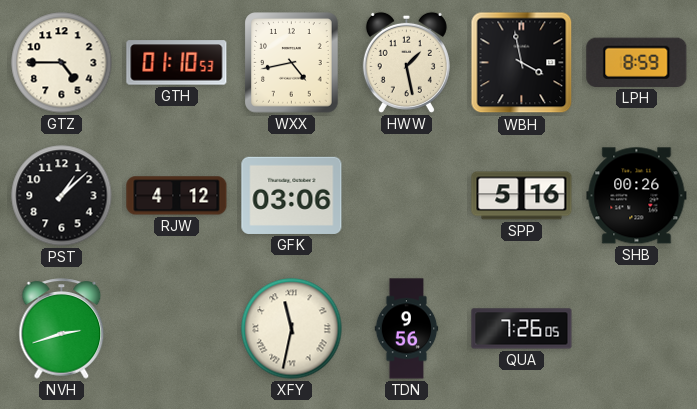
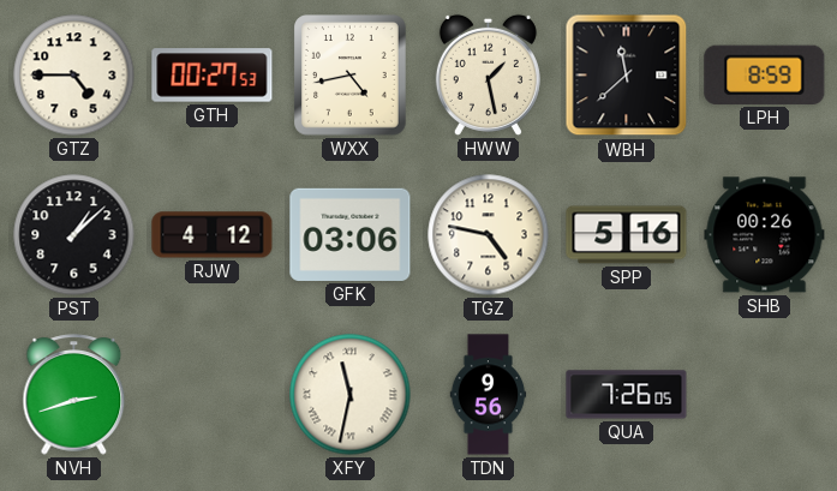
GTH: 01:10 -> 00:27 (213, 76)
WBH: 3:58 -> 11:38 (627, 76)
TGZ: none -> 4:47 (489, 235)
